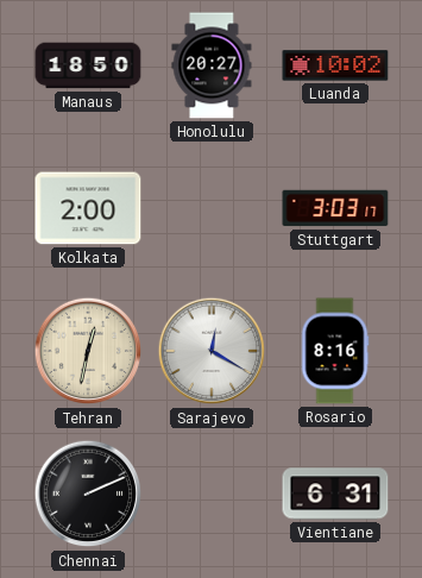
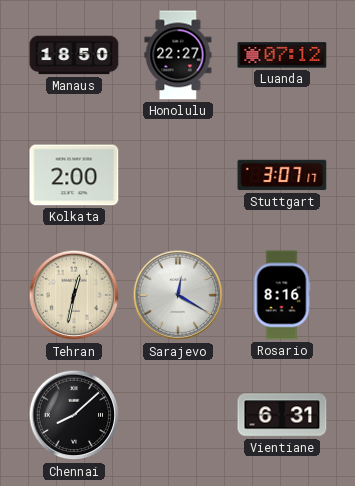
Honolulu: 20:27 -> 22:27 (178, 55)
Luanda: 10:02 -> 07:12 (282, 55)
Stuttgart: 3:03 -> 3:07 (282, 175)
Chennai: 2:11 -> 8:08 (74, 415)
